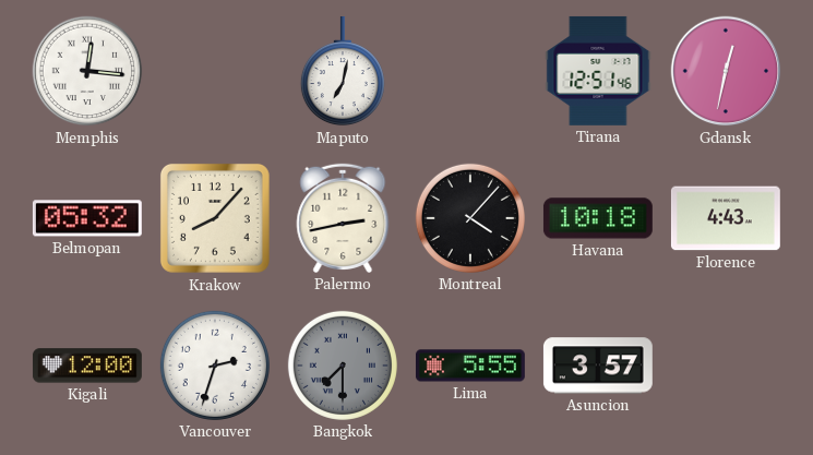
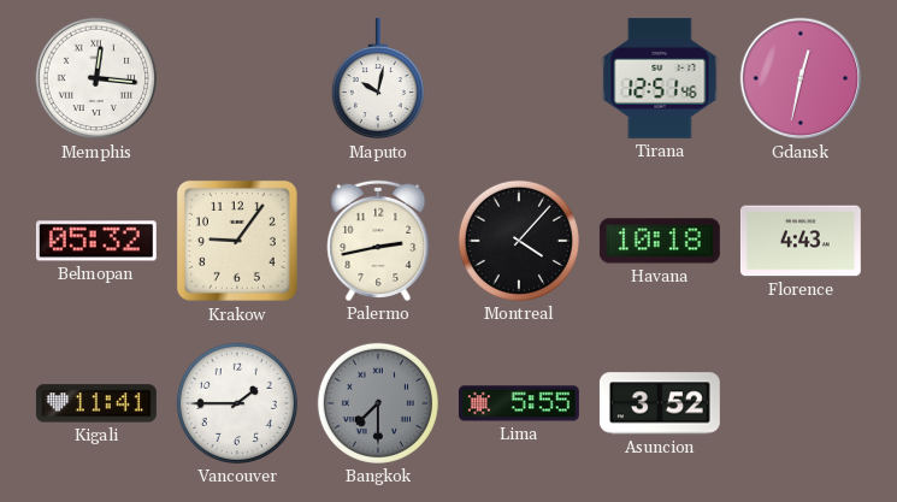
Maputo: 7:02 -> 10:02 (378, 78)
Krakow: 8:07 -> 9:06 (237, 241)
Kigali: 12:00 -> 11:41 (96, 403)
Vancouver: 2:33 -> 1:45 (237, 403)
Asuncion: 3:57 -> 3:52 (660, 403)
